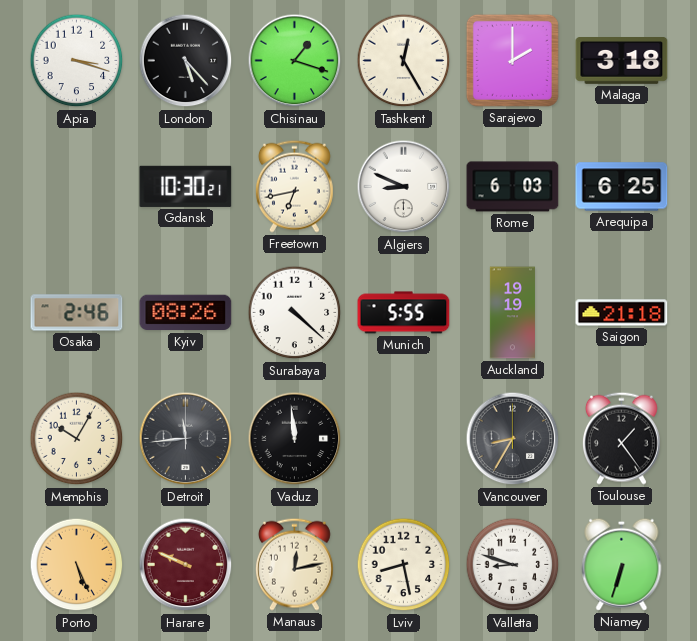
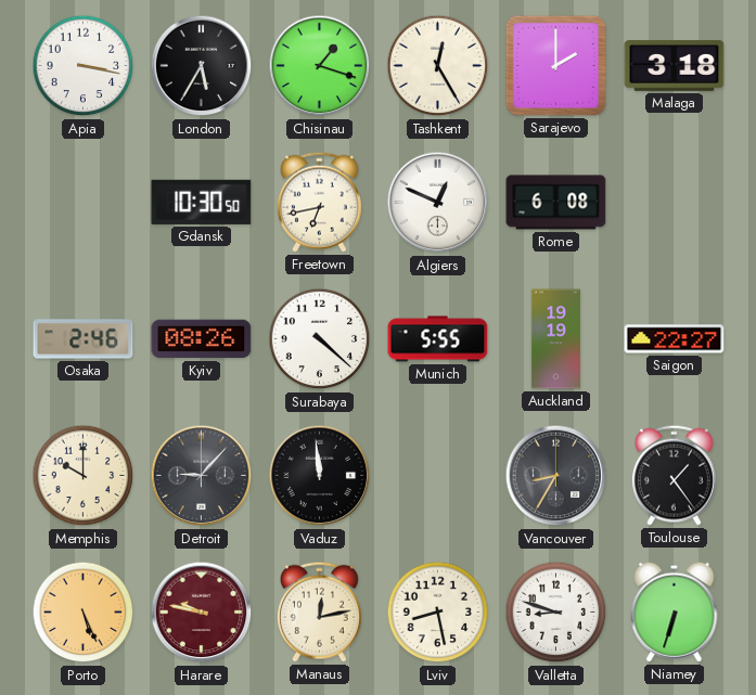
Apia: 3:18 -> 3:17 (84, 66)
London: 5:23 -> 5:35 (202, 66)
Gdansk: 10:30:21 -> 10:30:50 (202, 202)
Algiers: 8:49 -> 12:49 (438, 203)
Rome: 6:03 -> 6:08 (556, 203)
Arequipa: 6:25 -> none (622, 187)
Saigon: 21:18 -> 22:27 (675, 339)
Memphis: 10:05 -> 10:00 (84, 476)
Detroit: 11:44 -> 9:07 (202, 476)
Harare: 9:49 -> 9:47 (202, 613)
